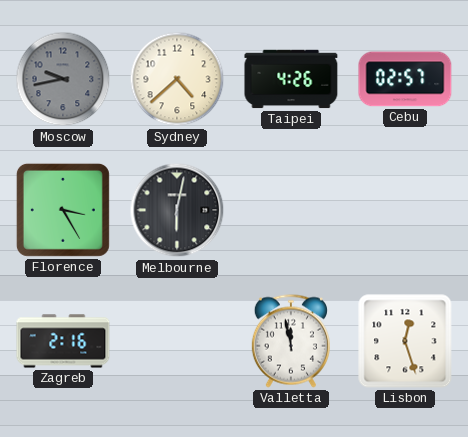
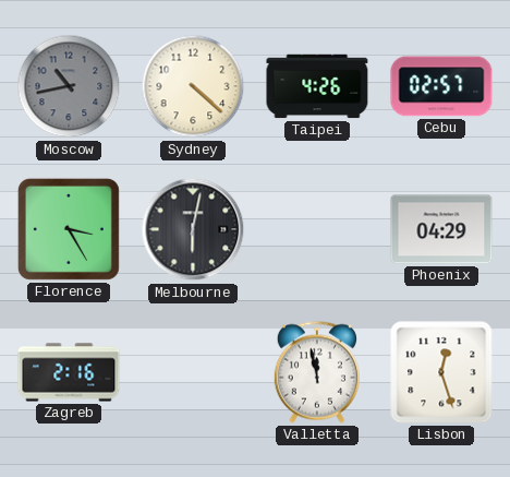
Moscow: 9:43 -> 10:43 (69, 86)
Sydney: 4:38 -> 4:22 (193, 86)
Phoenix: none -> 04:29 (441, 229)
